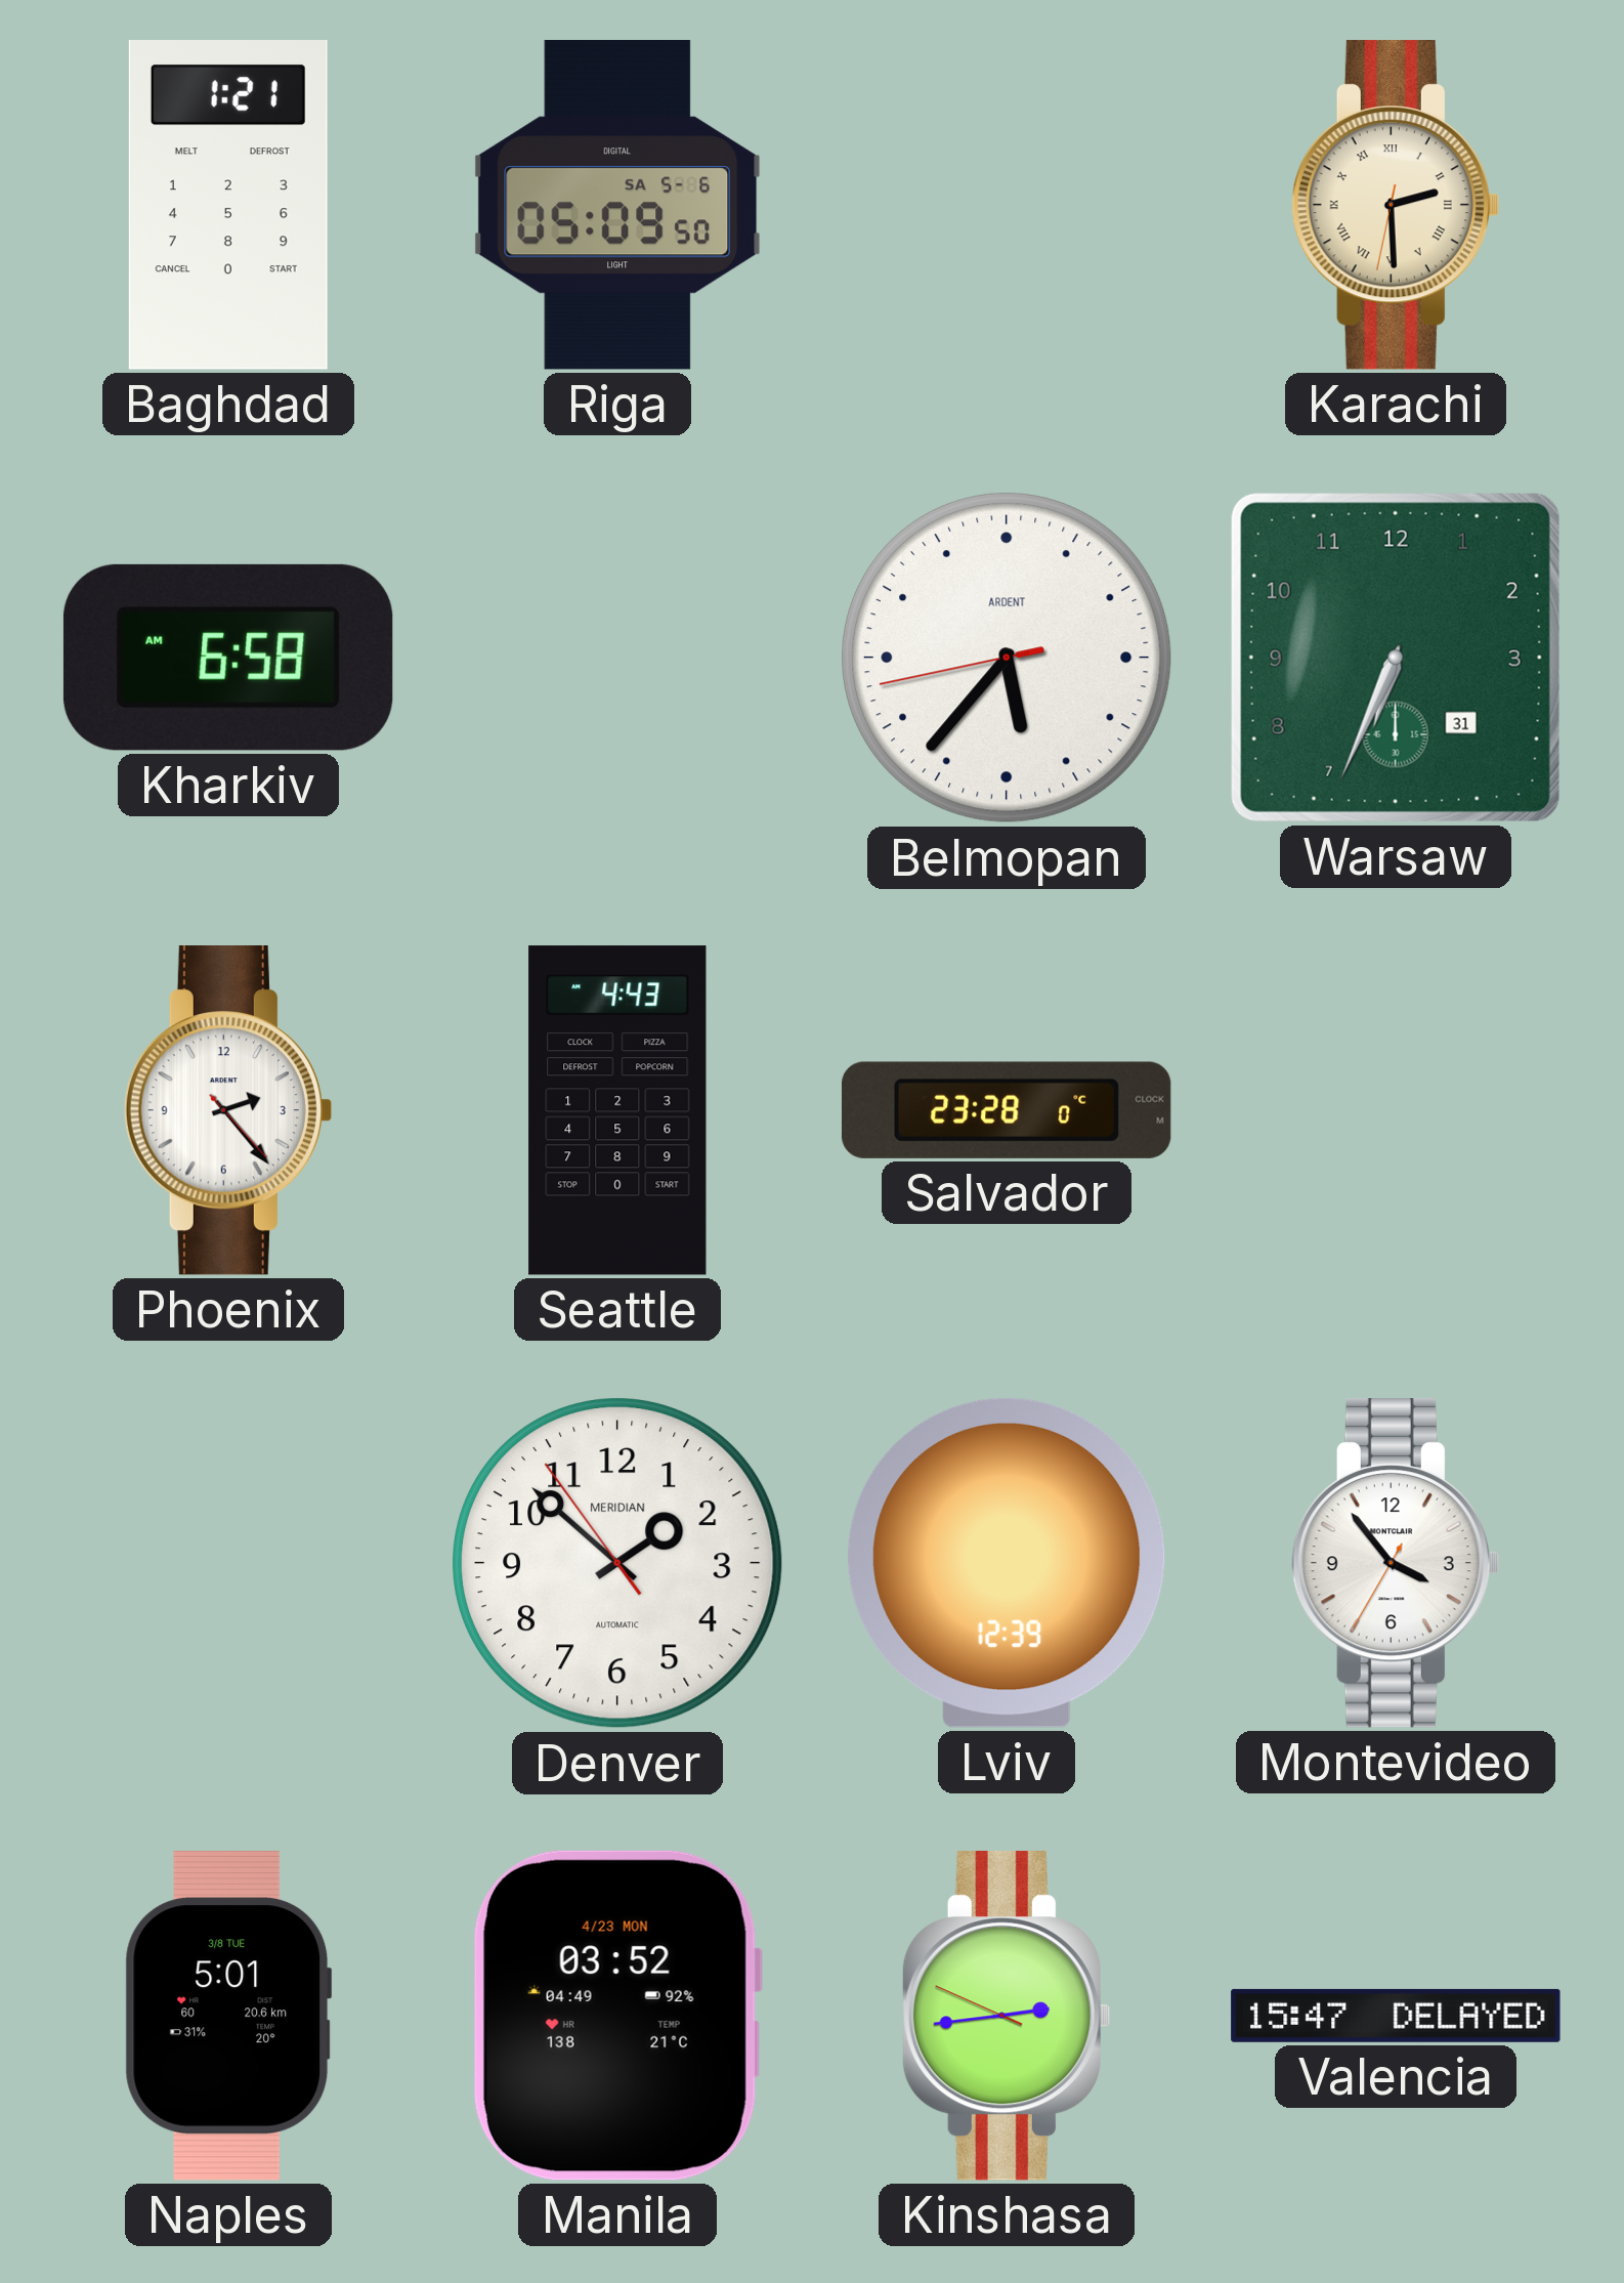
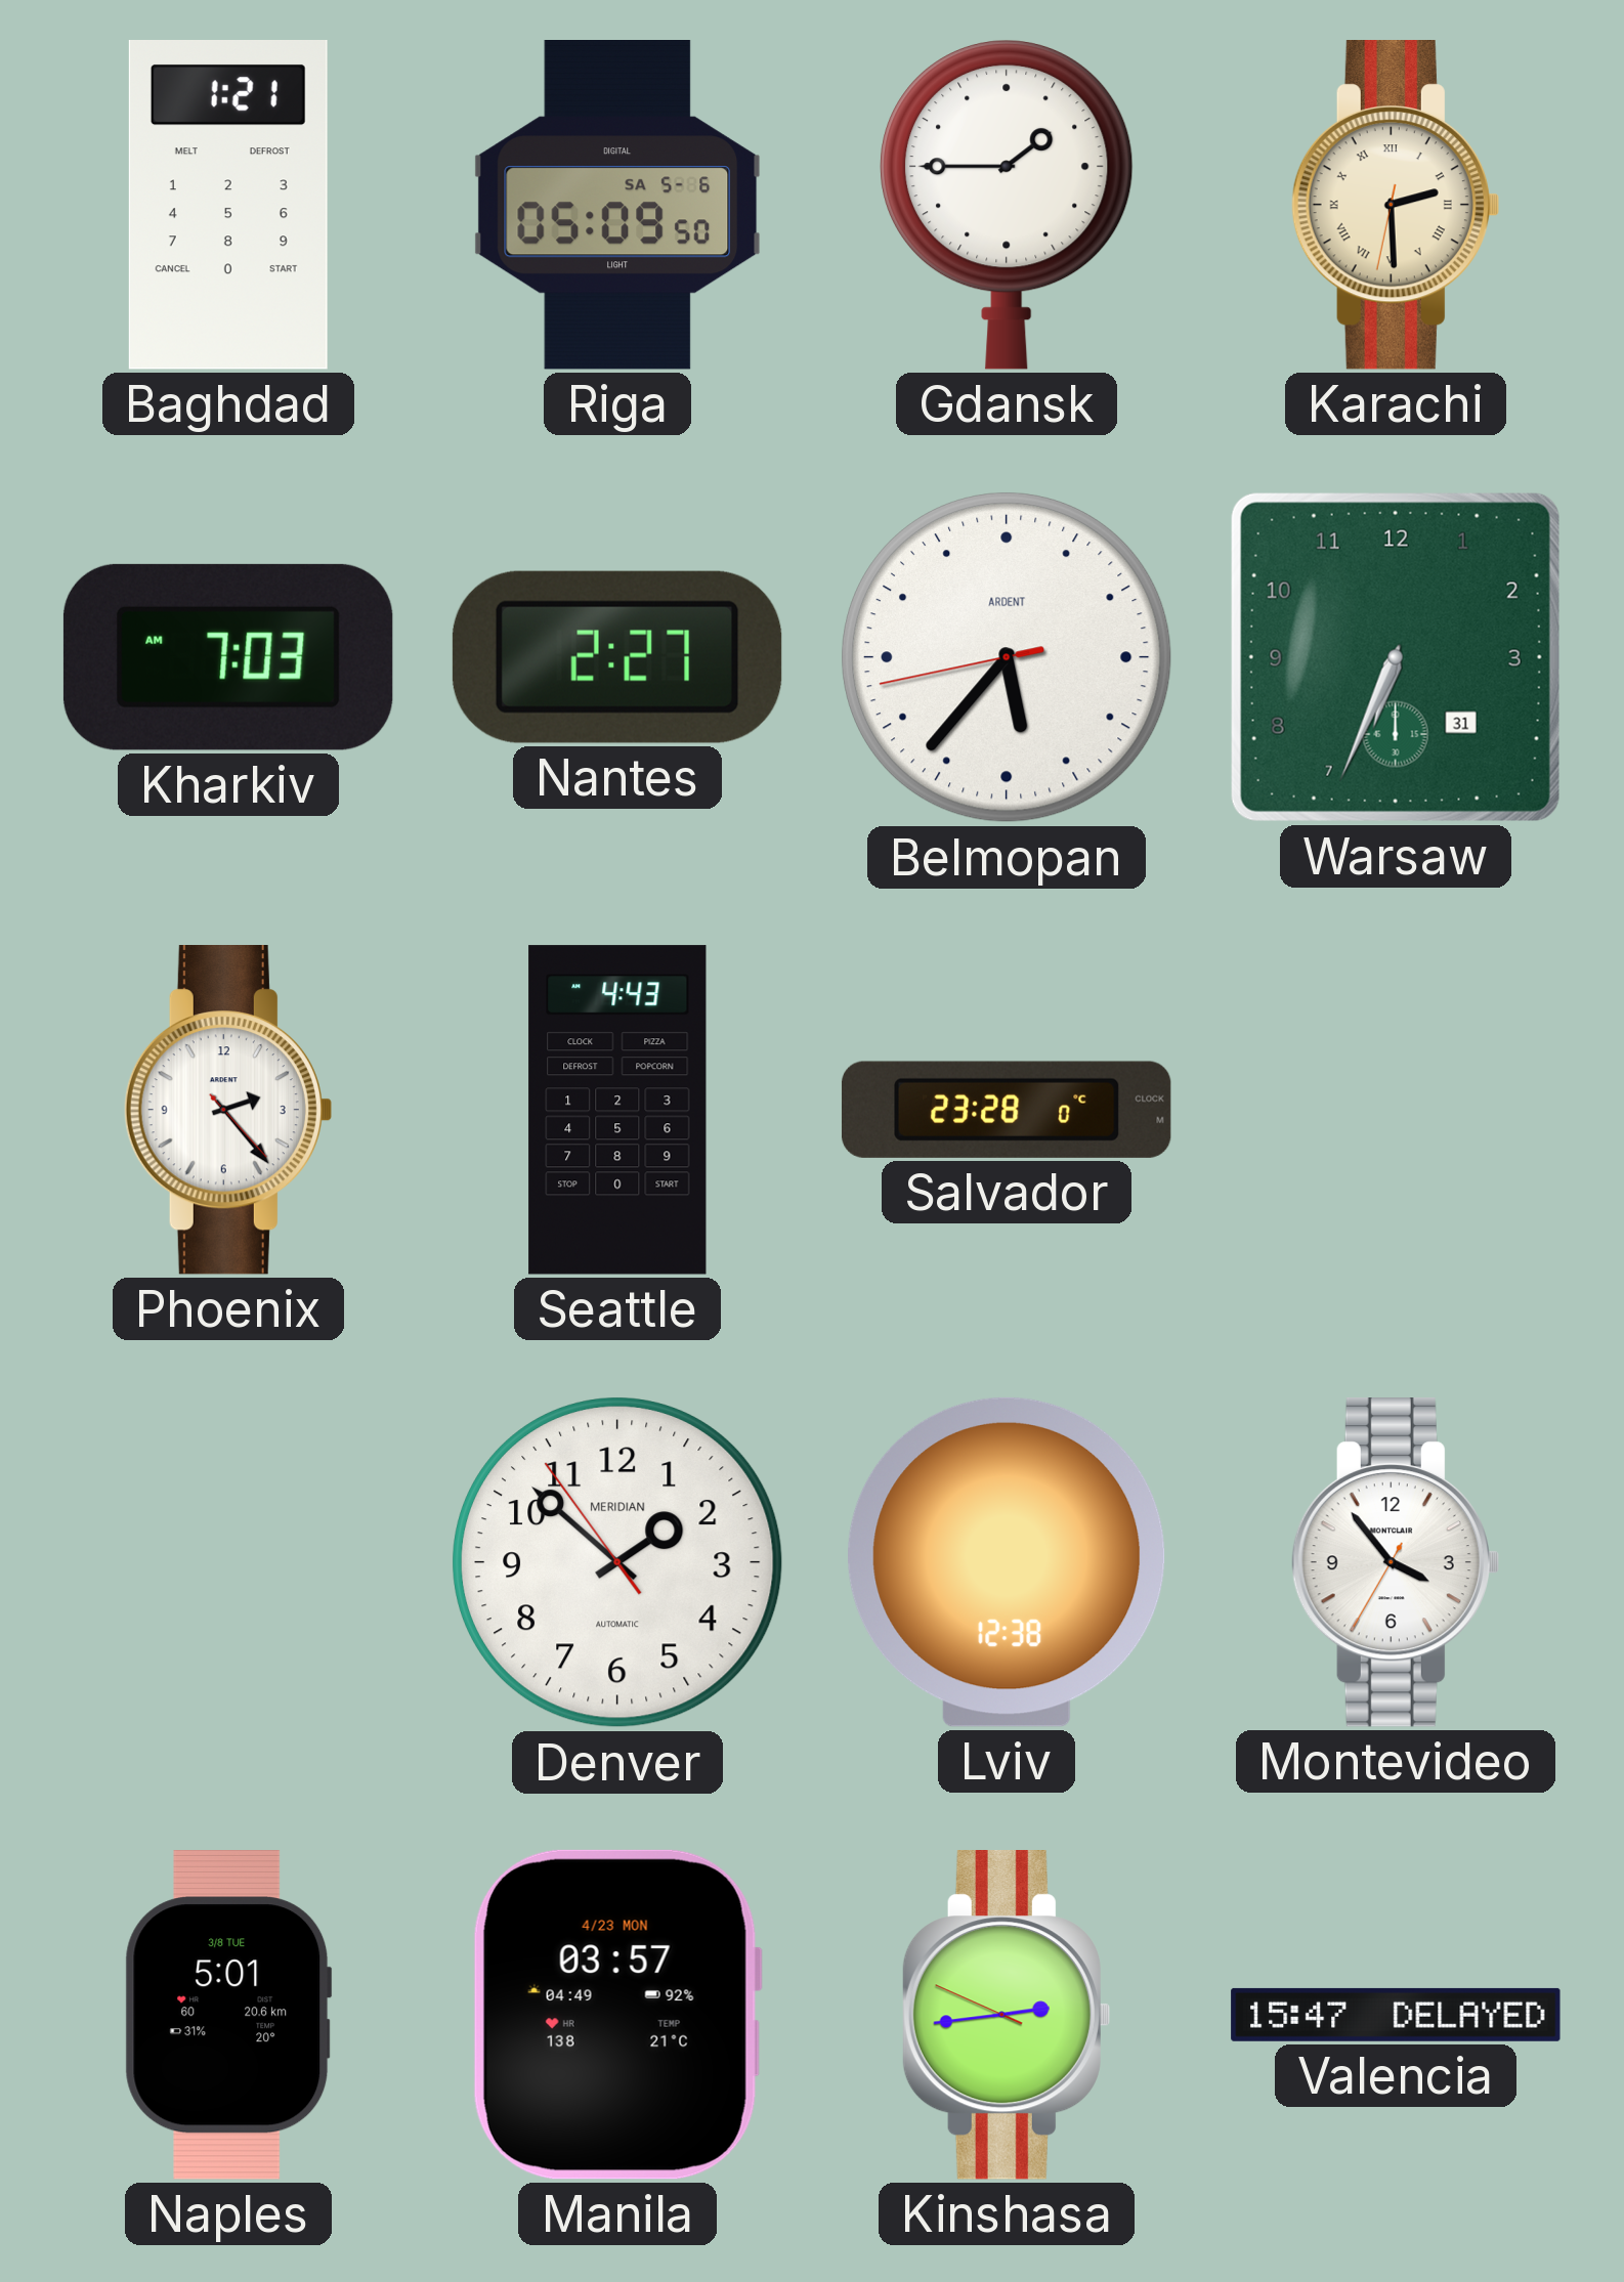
Gdansk: none -> 1:45 (1007, 205)
Kharkiv: 6:58 -> 7:03 (228, 657)
Nantes: none -> 2:27 (617, 657)
Lviv: 12:39 -> 12:38 (1007, 1562)
Manila: 03:52 -> 03:57 (616, 2015)
